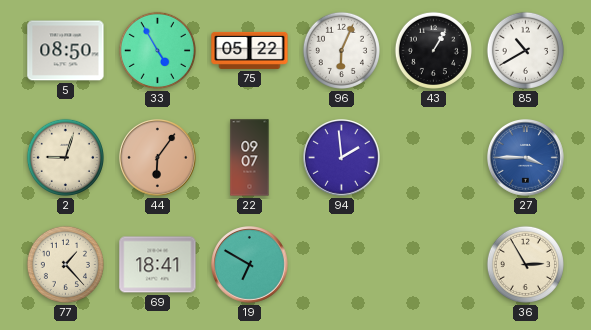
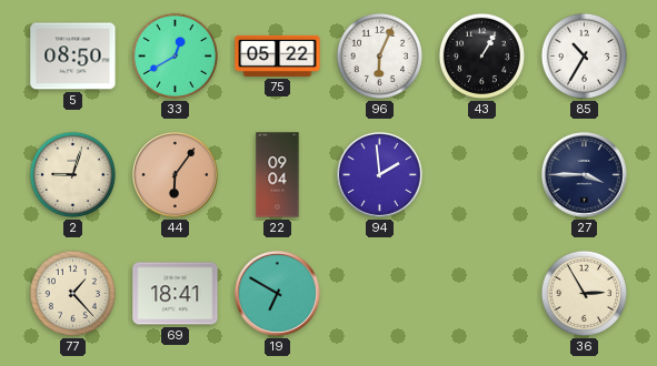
33: 4:55 -> 12:40 (175, 55)
85: 10:40 -> 10:35 (584, 55)
22: 09:07 -> 09:04 (278, 175)
27 dial: blue -> navy (585, 175)
